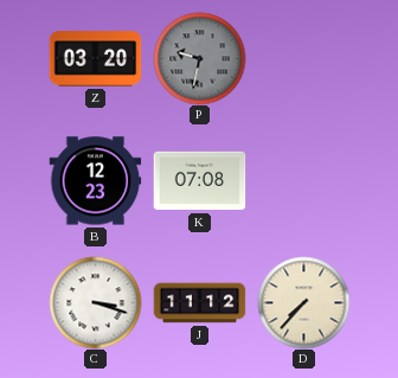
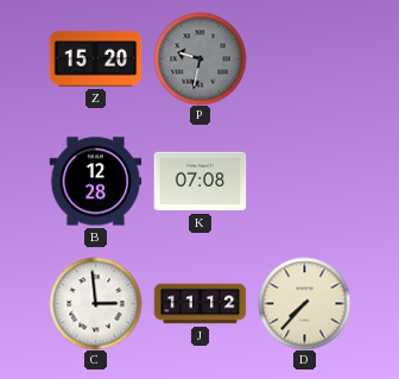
Z: 03:20 -> 15:20 (95, 59)
B: 12:23 -> 12:28 (95, 182)
C: 3:18 -> 2:59 (95, 303)
